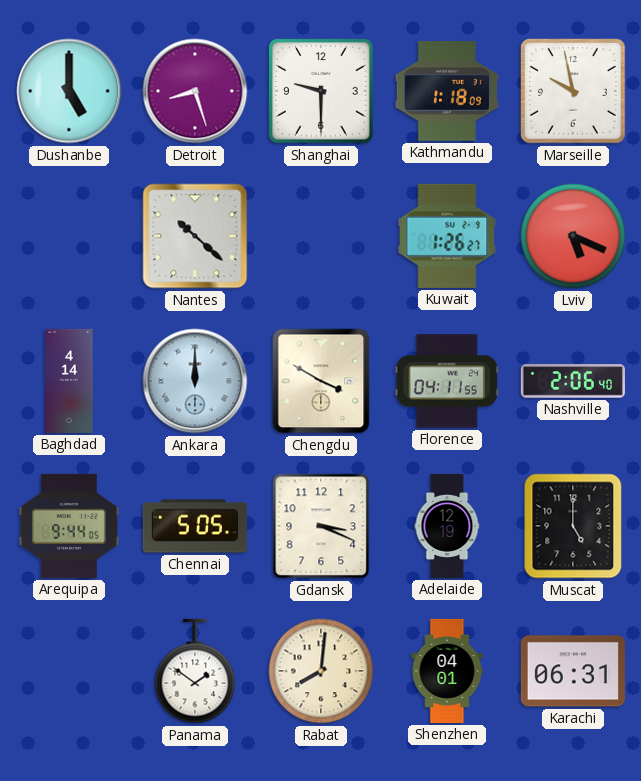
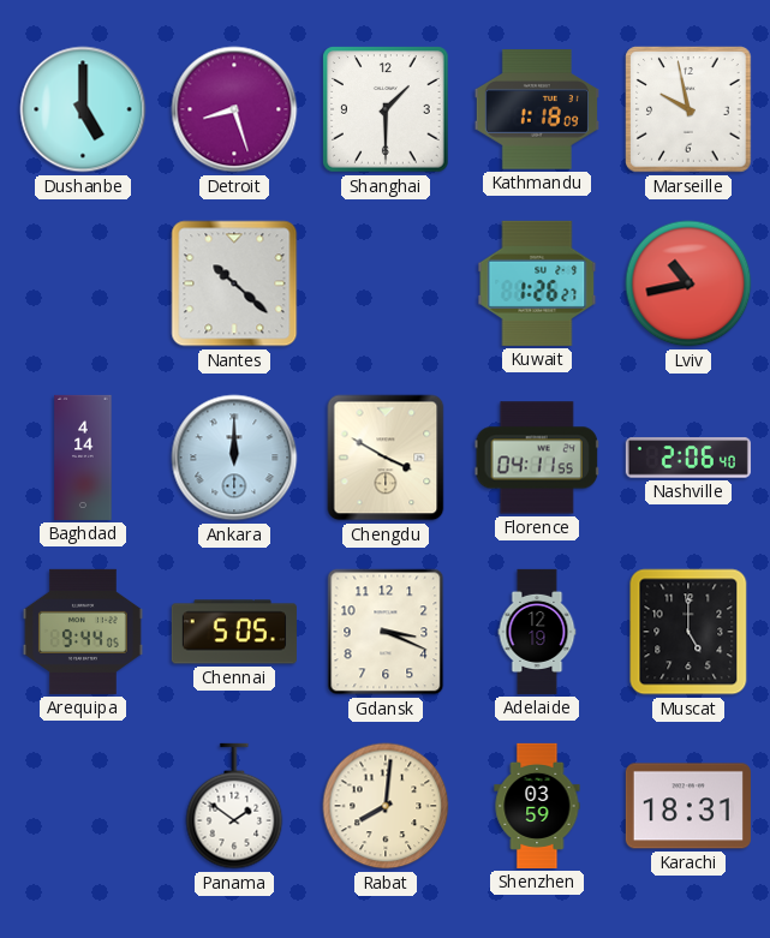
Shanghai: 9:30 -> 1:30 (386, 109)
Lviv: 5:19 -> 10:43 (688, 283)
Shenzhen: 04:01 -> 03:59 (537, 806)
Karachi: 06:31 -> 18:31 (688, 806)
